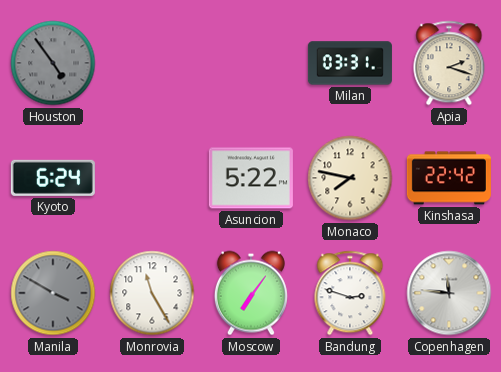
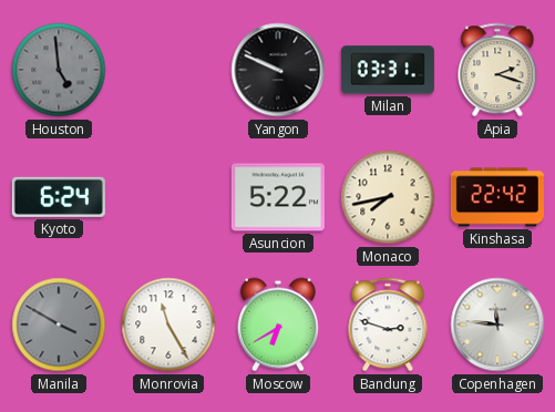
Houston: 4:54 -> 4:59 (59, 70)
Yangon: none -> 9:49 (278, 70)
Monaco: 7:47 -> 7:43 (388, 197)
Moscow: 7:06 -> 6:40 (278, 325)
